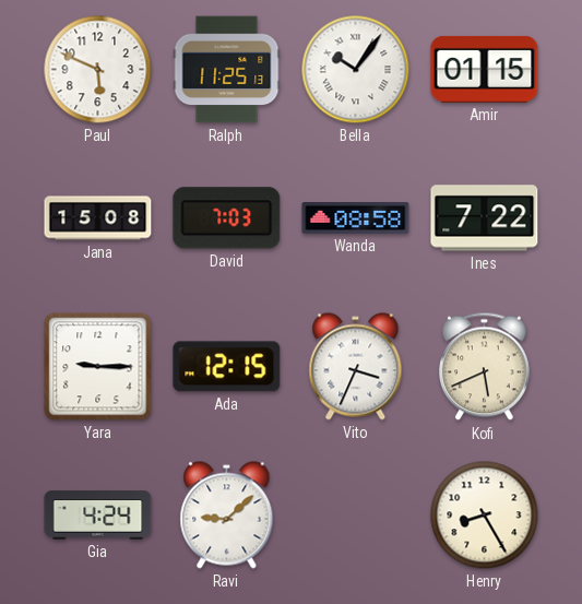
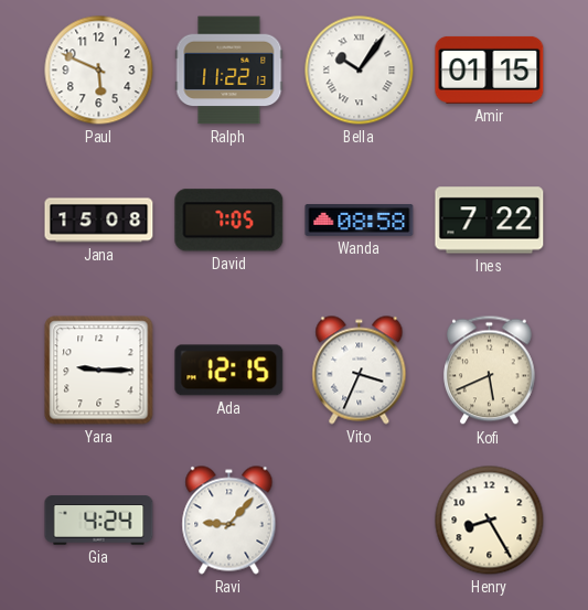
Ralph: 11:25 -> 11:22 (229, 71)
David: 7:03 -> 7:05 (229, 221)
Ravi: 9:08 -> 9:07 (229, 521)
